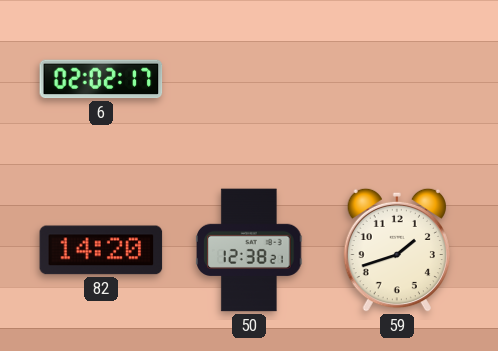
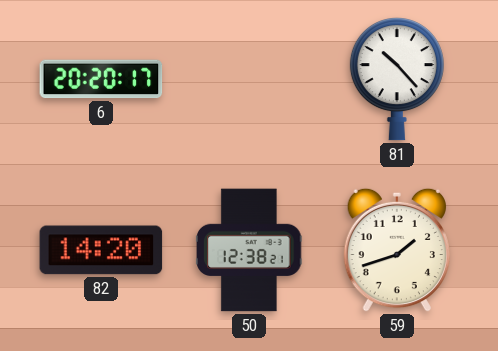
6: 02:02 -> 20:20 (101, 79)
81: none -> 10:23 (397, 80)
